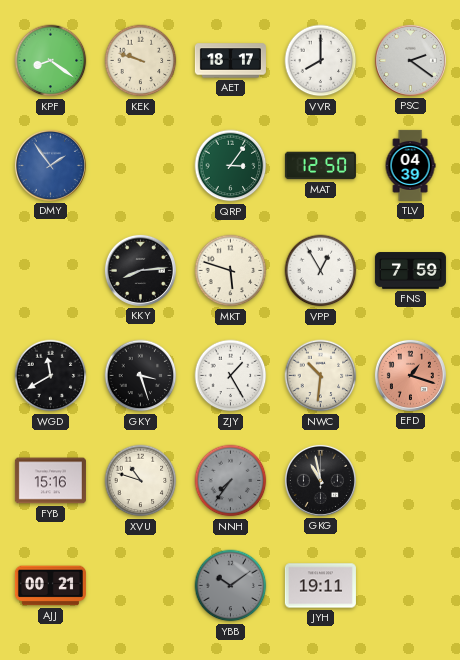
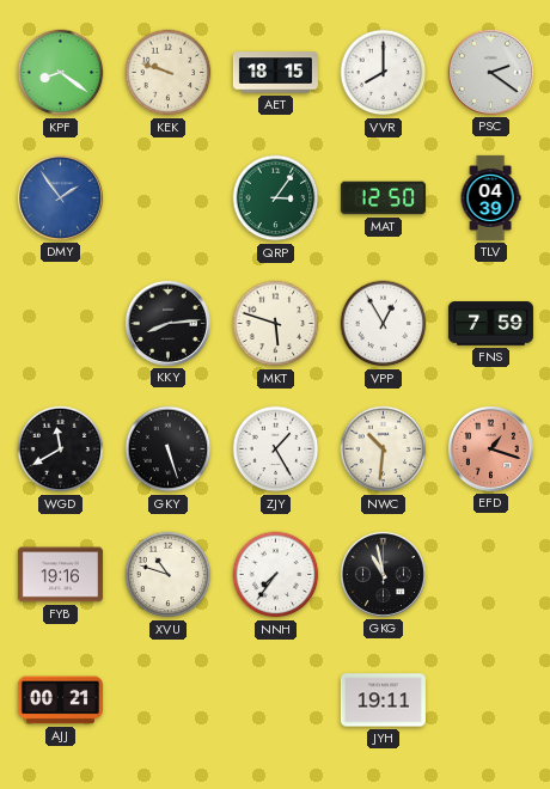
AET: 18:17 -> 18:15 (275, 73)
GKY: 3:27 -> 5:27 (169, 449)
FYB: 15:16 -> 19:16 (60, 575)
NNH dial: grey -> white (276, 575)
YBB: 10:09 -> none (231, 586)
